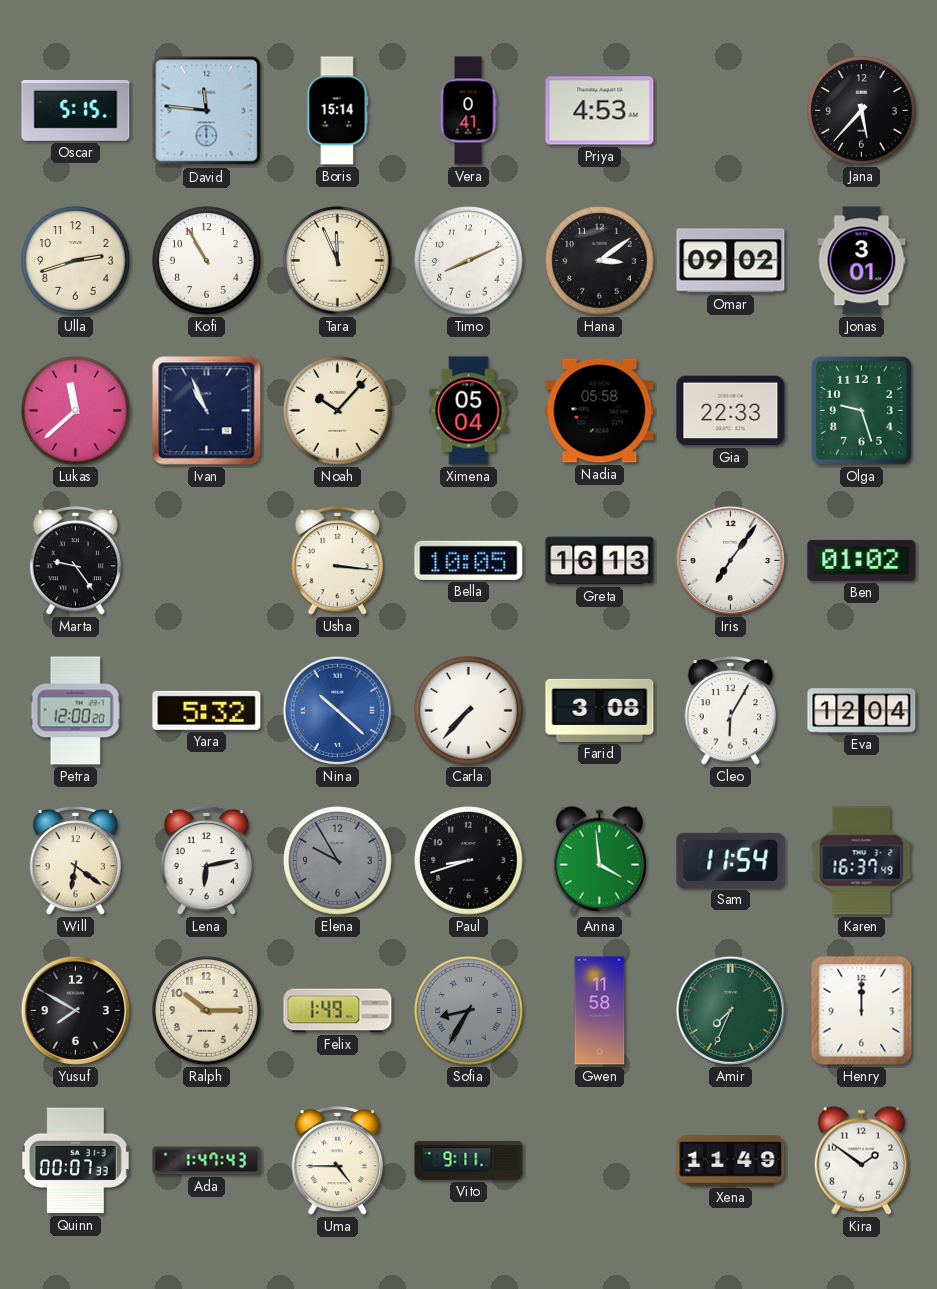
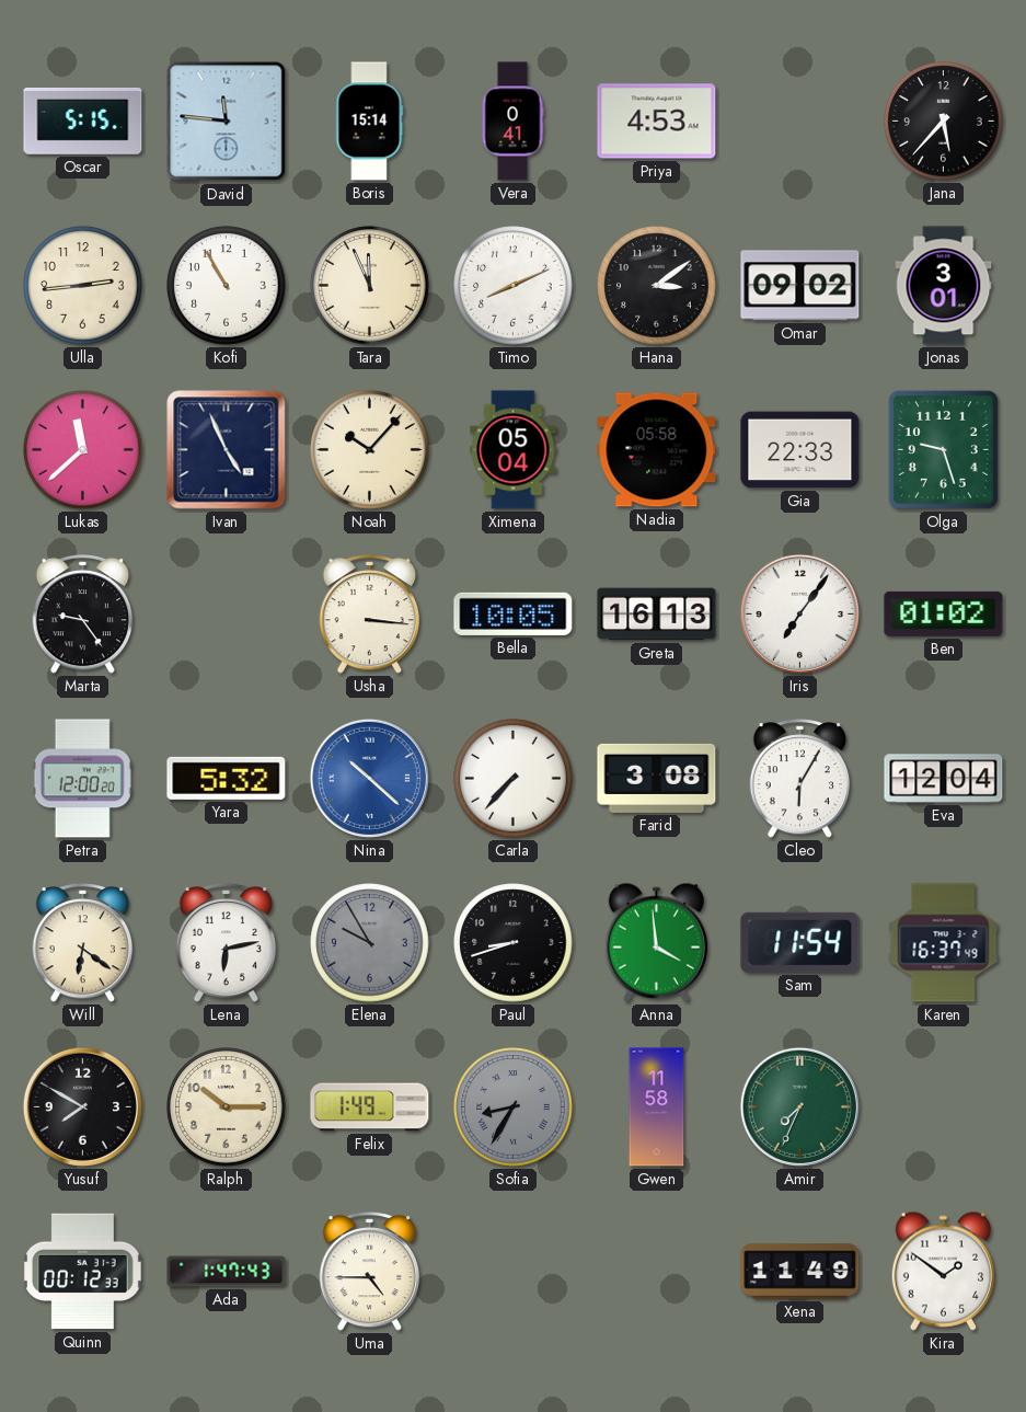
Ulla: 2:42 -> 2:44 (83, 286)
Ivan: 10:56 -> 4:56 (227, 450)
Henry: 12:00 -> none (862, 1011)
Quinn: 00:07 -> 00:12 (82, 1272)
Vito: 9:11 -> none (469, 1161)
